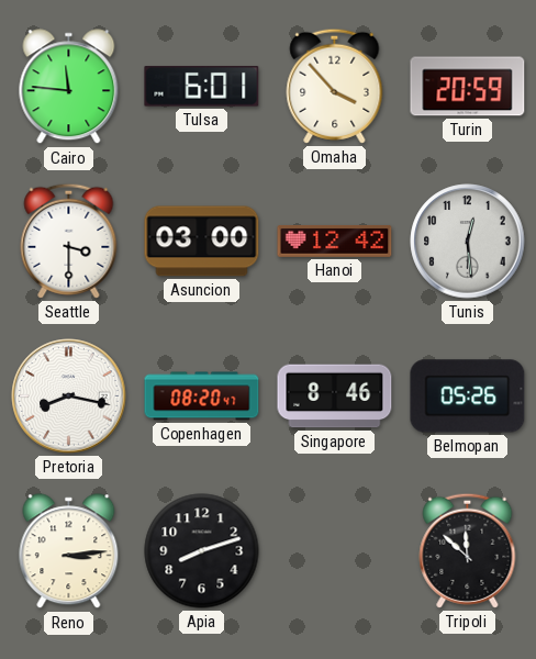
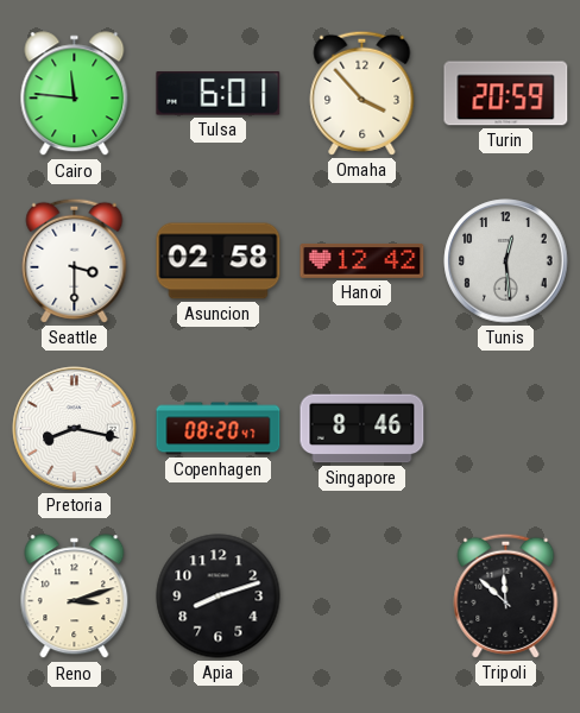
Asuncion: 03:00 -> 02:58 (219, 261)
Belmopan: 05:26 -> none (468, 396)
Reno: 3:14 -> 3:12 (75, 597)
